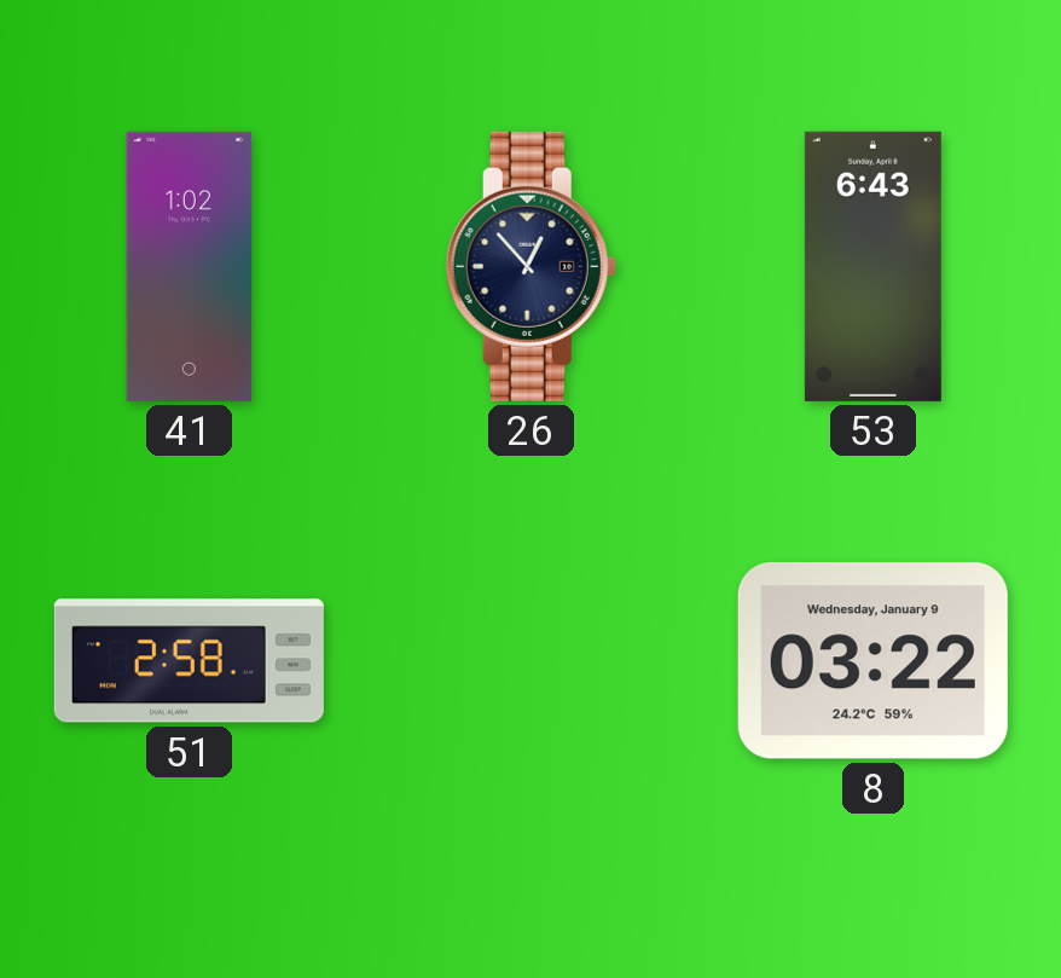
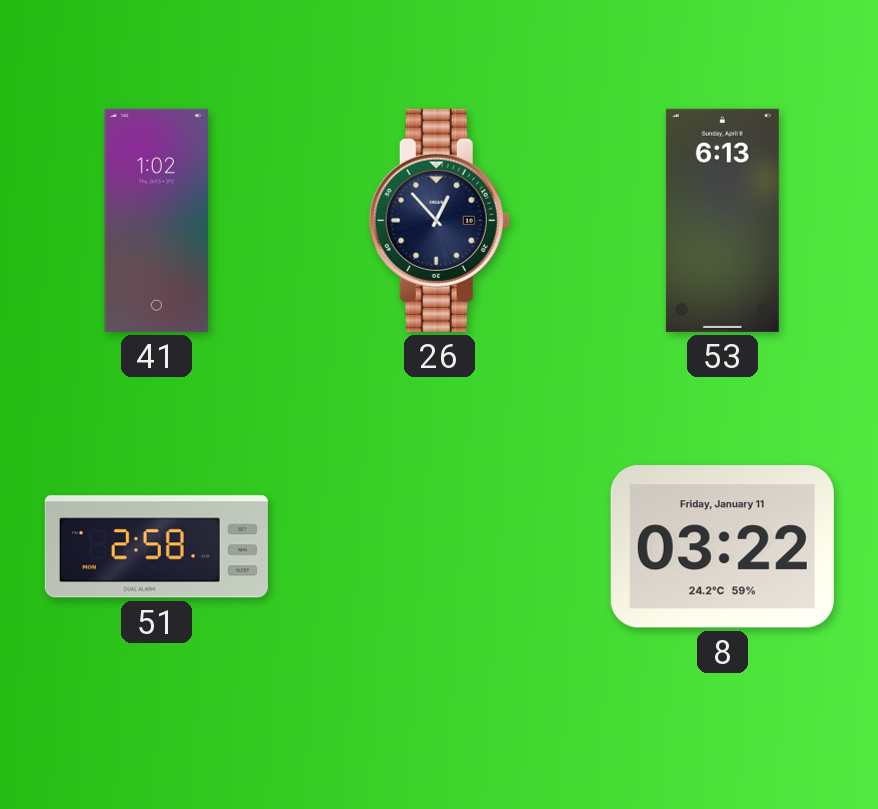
53: 6:43 -> 6:13 (722, 220)
8 date: Wednesday, January 9 -> Friday, January 11 (722, 547)
